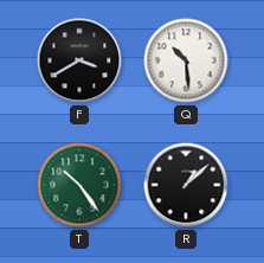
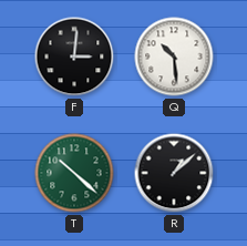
F: 3:40 -> 3:01 (74, 57)
T: 10:24 -> 10:22 (74, 173)
